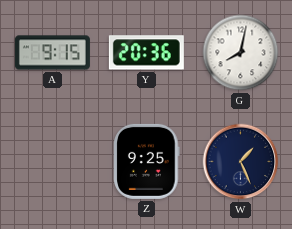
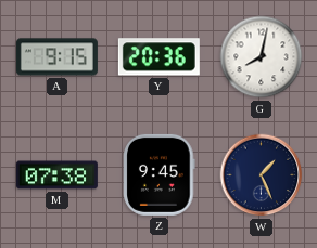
M: none -> 07:38 (56, 175)
Z: 9:25 -> 9:45 (160, 174)
